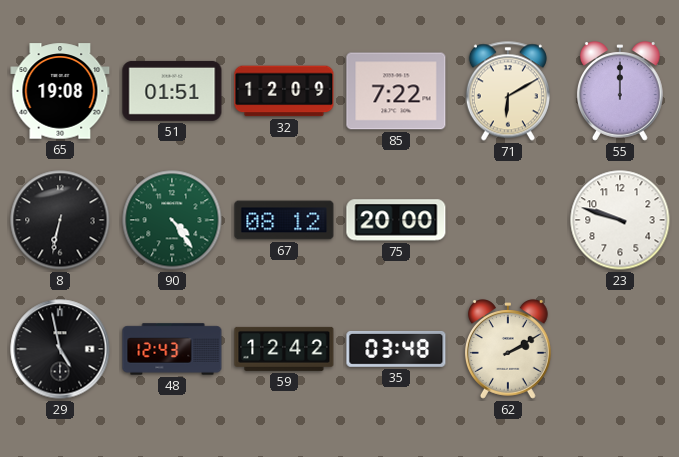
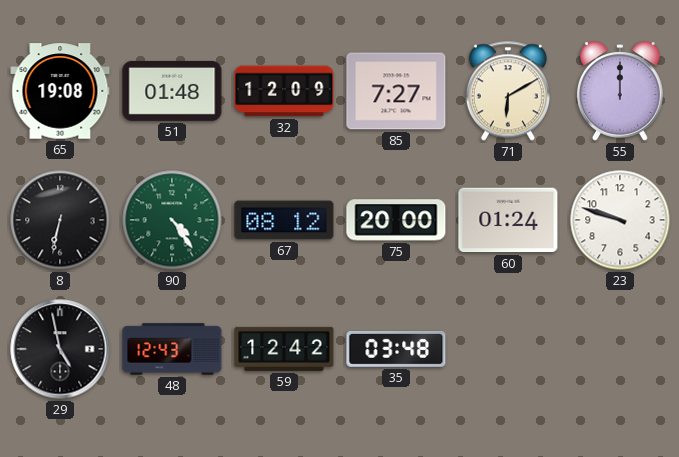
51: 01:51 -> 01:48 (172, 91)
85: 7:22 -> 7:27 (396, 91)
60: none -> 01:24 (508, 220)
62: 2:10 -> none (508, 349)
